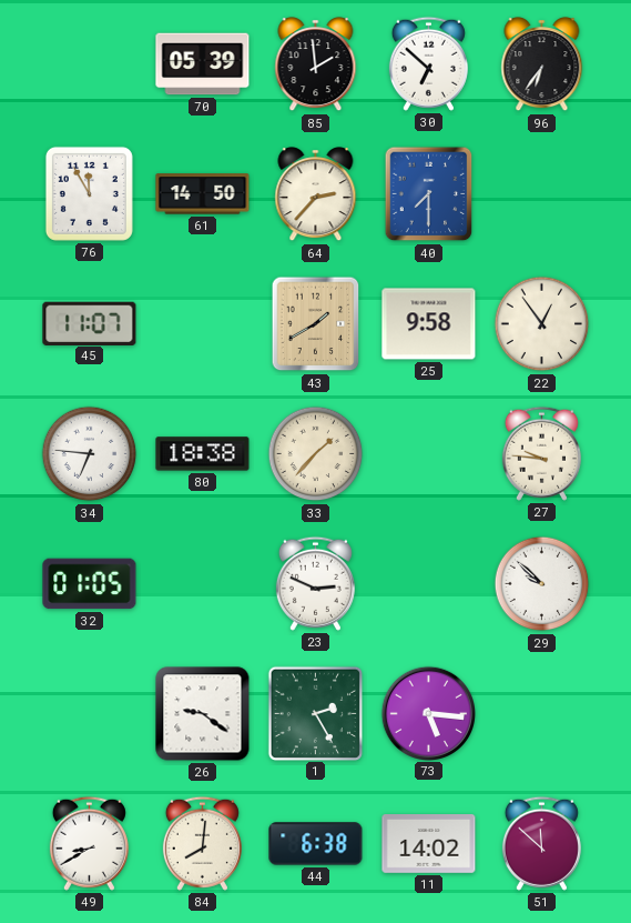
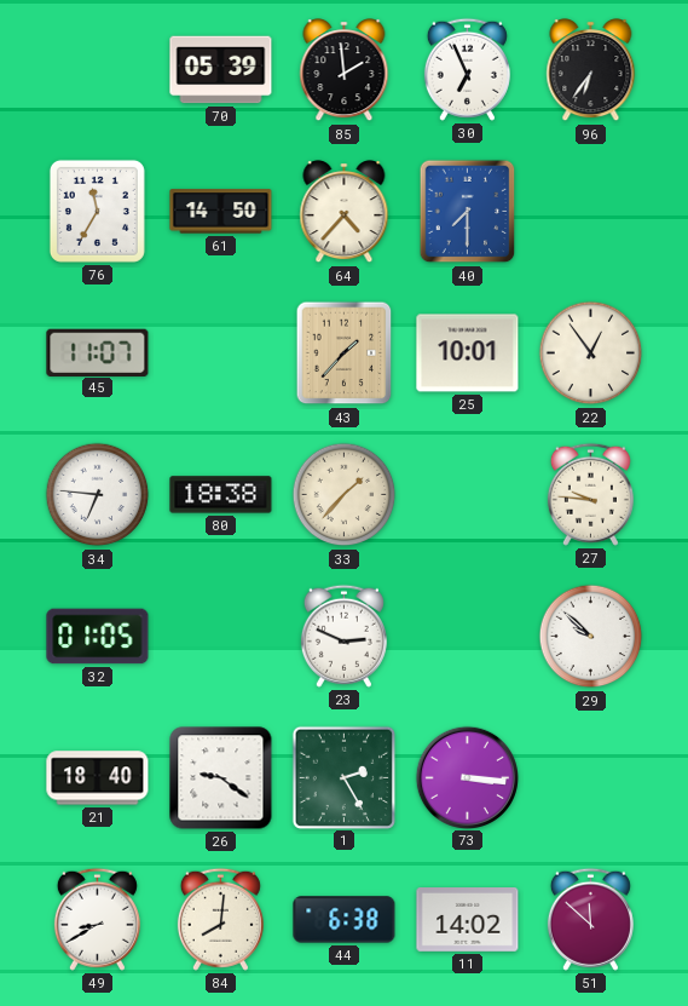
30: 6:52 -> 6:56 (467, 69)
76: 11:55 -> 11:35 (97, 211)
64: 2:37 -> 4:37 (345, 212)
43: 1:40 -> 1:37 (345, 353)
25: 9:58 -> 10:01 (468, 353)
21: none -> 18:40 (98, 778)
73: 5:16 -> 3:16 (467, 777)
